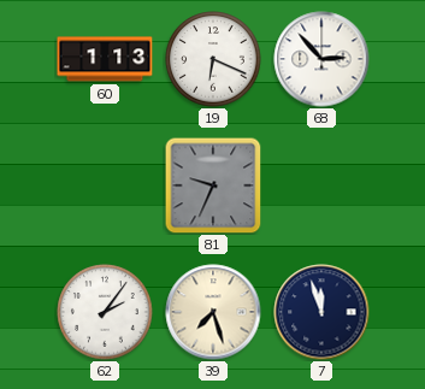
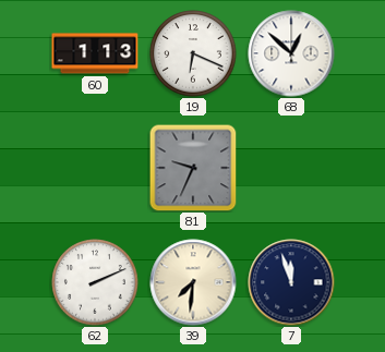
68: 2:53 -> 12:52 (291, 53)
62: 2:06 -> 2:11 (95, 282)
39: 7:27 -> 7:31 (193, 282)
